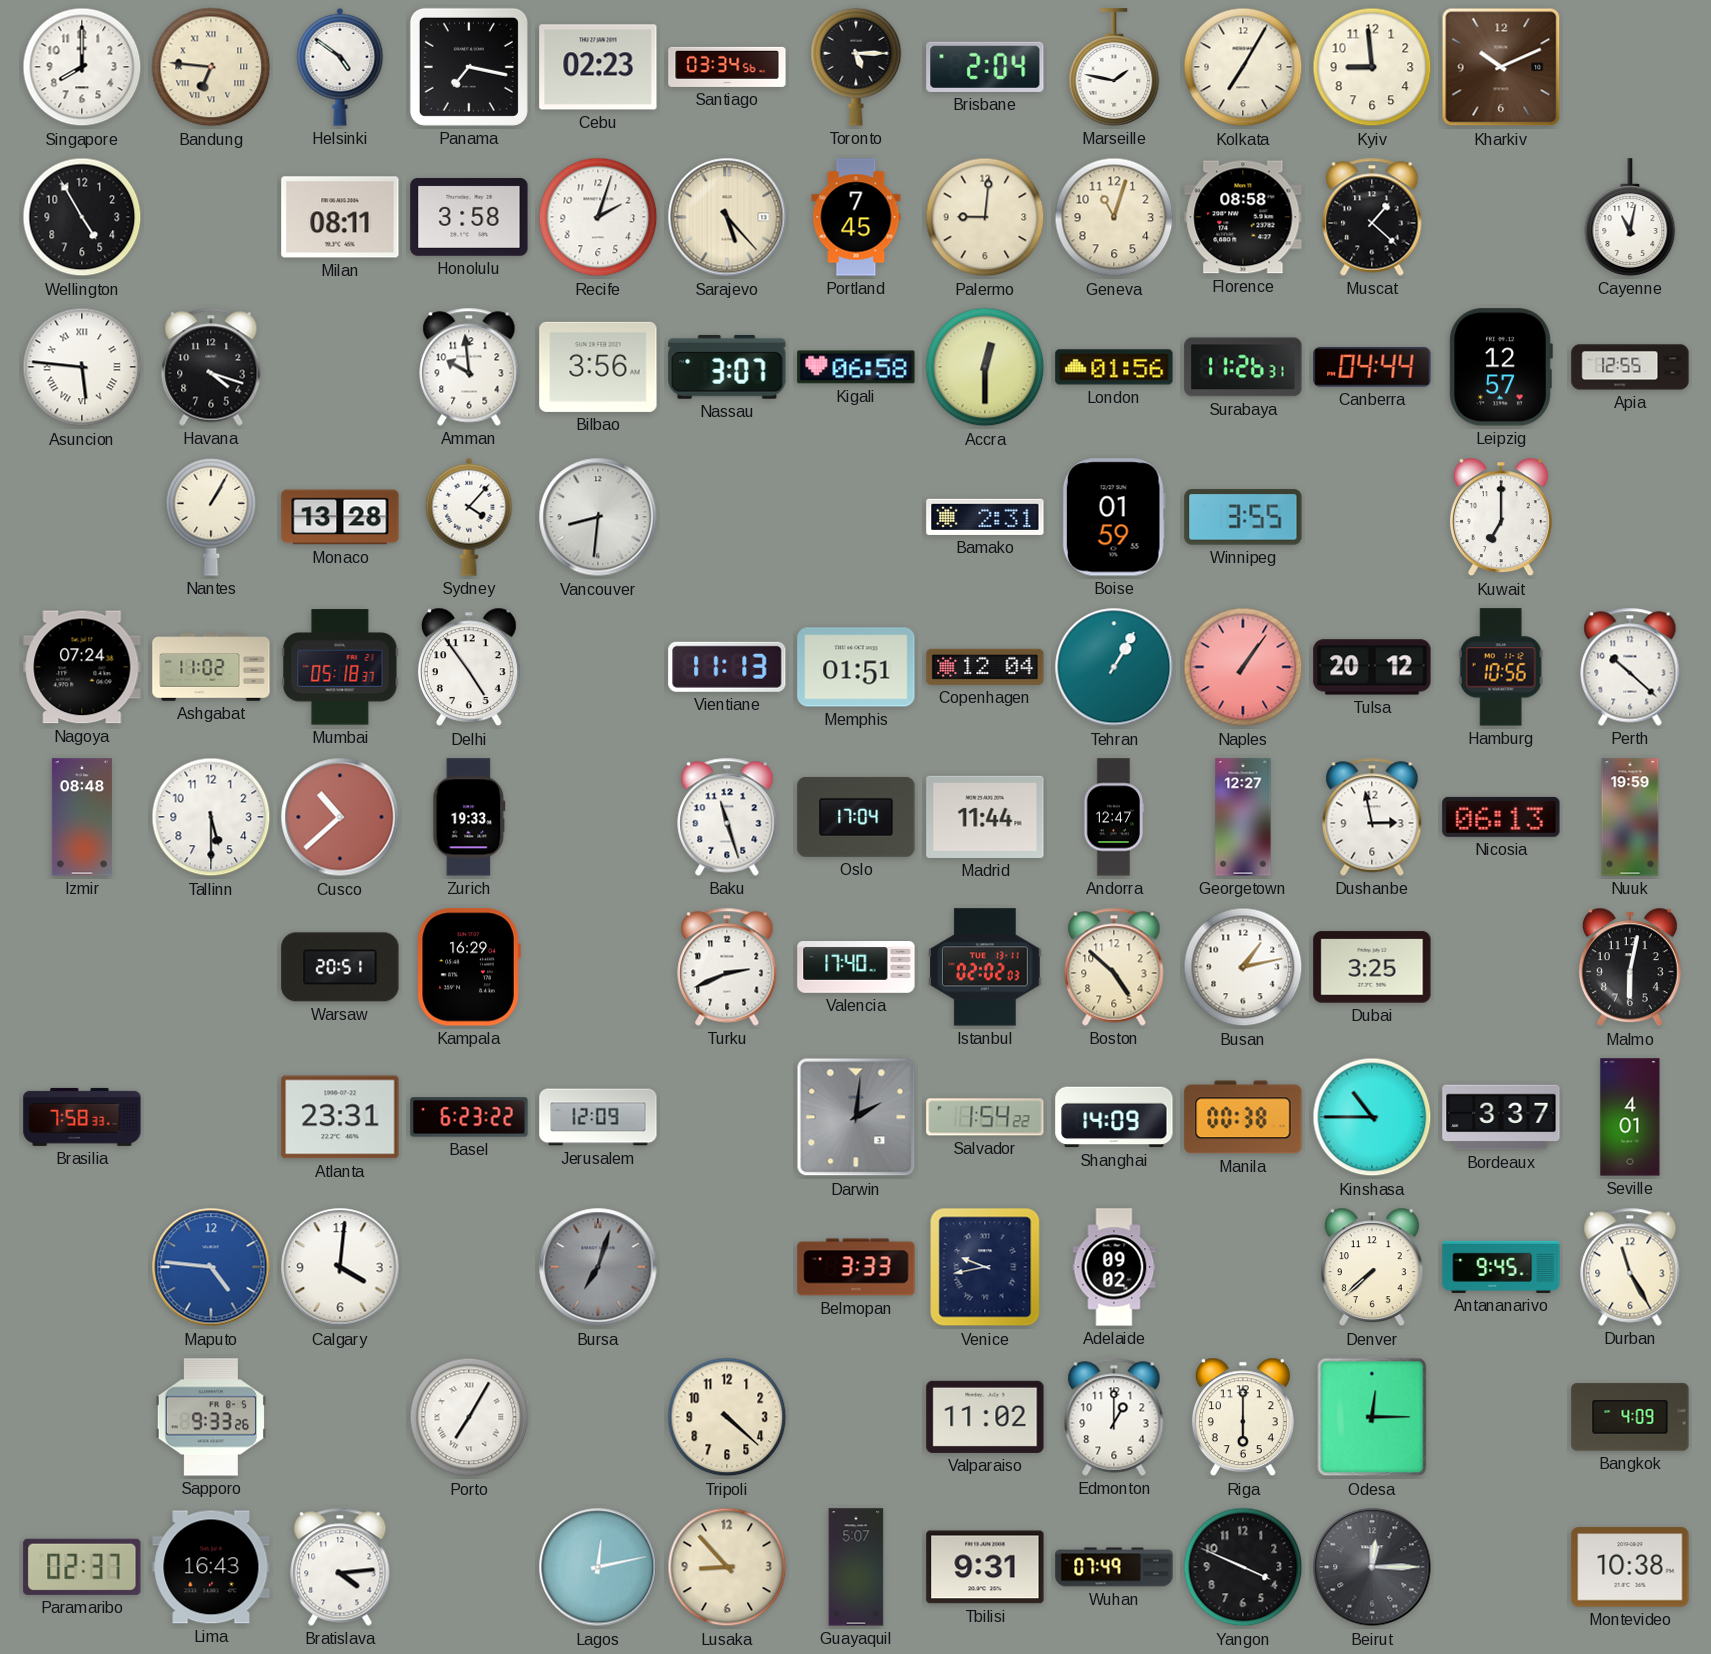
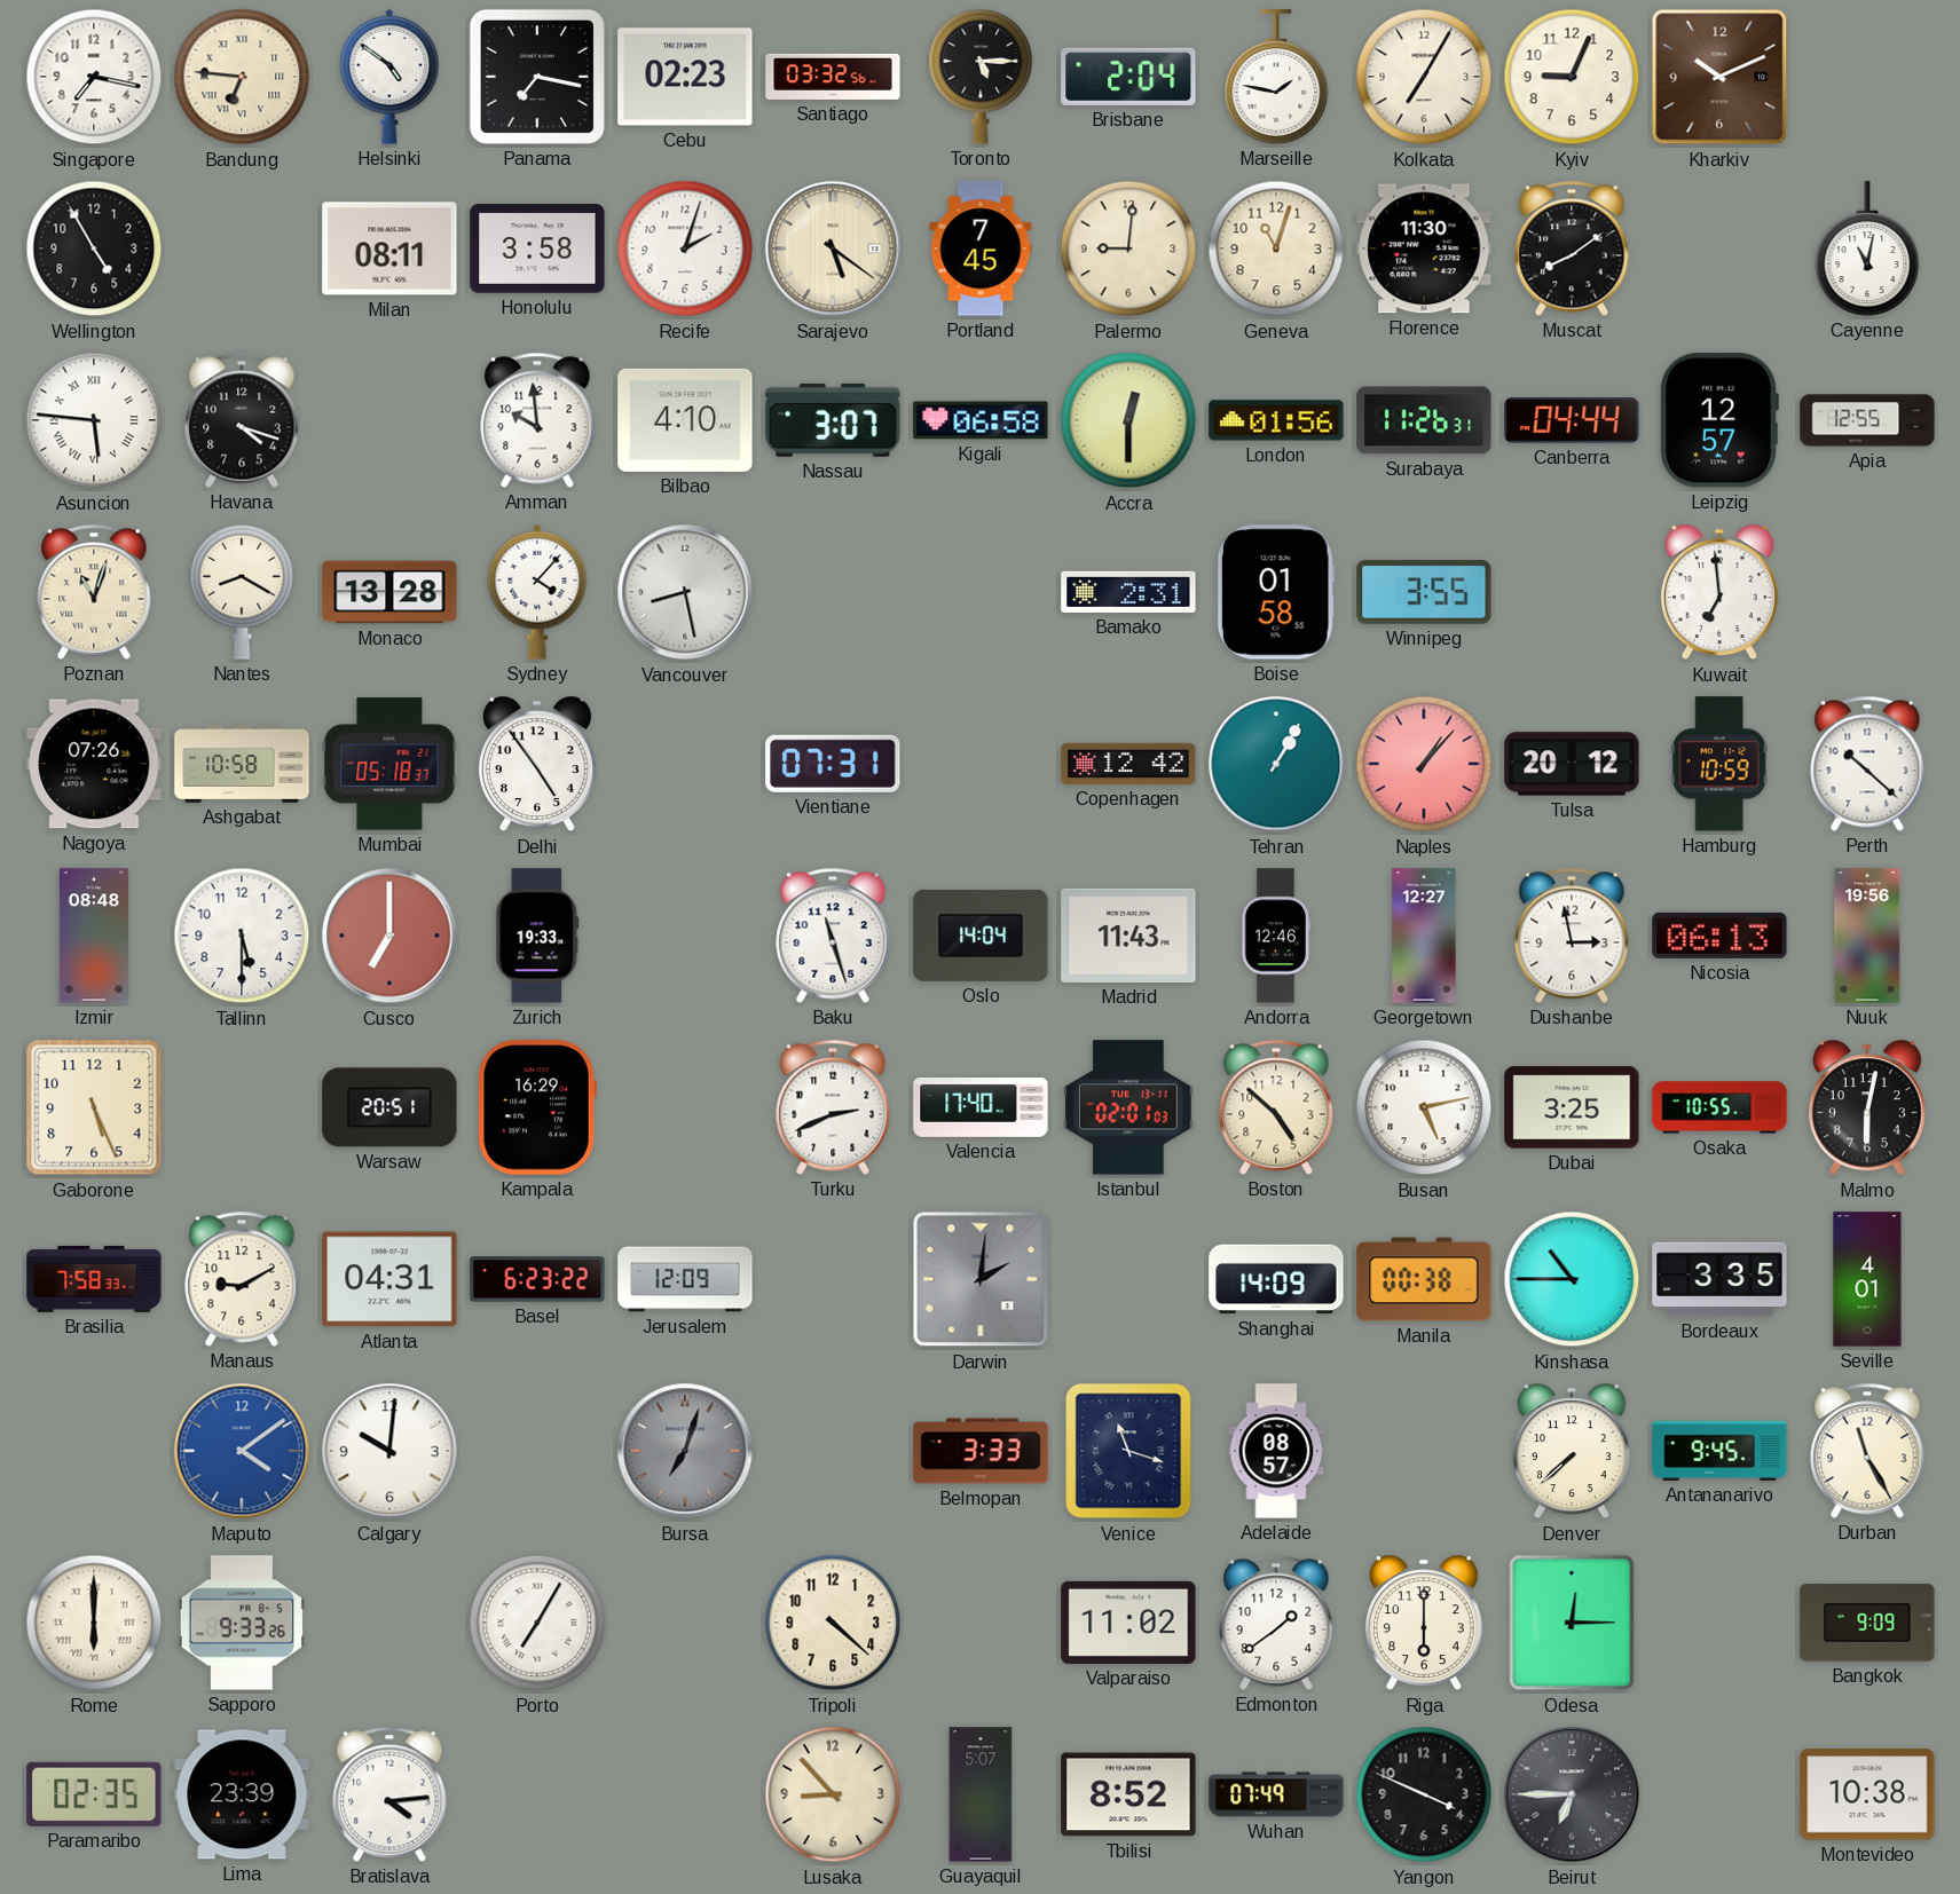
Singapore: 8:00 -> 7:17 (94, 77)
Santiago: 03:34 -> 03:32 (833, 77)
Kyiv: 8:59 -> 9:04 (1572, 77)
Sarajevo: 5:23 -> 5:21 (833, 248)
Florence: 08:58 -> 11:30 (1424, 248)
Muscat: 1:22 -> 8:09 (1572, 248)
Bilbao: 3:56 -> 4:10 (685, 420)
Poznan: none -> 11:03 (94, 592)
Nantes: 1:05 -> 8:20 (242, 592)
Vancouver: 8:31 -> 8:28 (685, 592)
Boise: 01:59 -> 01:58 (1276, 592)
Kuwait: 7:00 -> 6:59 (1719, 592)
Nagoya: 07:24 -> 07:26 (94, 764)
Ashgabat: 11:02 -> 10:58 (242, 765)
Vientiane: 11:13 -> 07:31 (833, 764)
Memphis: 01:51 -> none (856, 667)
Copenhagen: 12:04 -> 12:42 (1128, 764)
Naples: 1:06 -> 1:07 (1424, 764)
Hamburg: 10:56 -> 10:59 (1719, 764)
Cusco: 10:38 -> 7:00 (389, 936)
Oslo: 17:04 -> 14:04 (981, 936)
Madrid: 11:44 -> 11:43 (1128, 936)
Andorra: 12:47 -> 12:46 (1276, 936)
Nuuk: 19:59 -> 19:56 (1867, 936)
Gaborone: none -> 5:26 (94, 1107)
Istanbul: 02:02 -> 02:01 (1128, 1107)
Busan: 1:13 -> 5:13 (1424, 1107)
Osaka: none -> 10:55 (1719, 1107)
Manaus: none -> 9:10 (242, 1279)
Atlanta: 23:31 -> 04:31 (389, 1279)
Salvador: 1:54 -> none (985, 1117)
Bordeaux: 3:37 -> 3:35 (1719, 1279)
Maputo: 4:46 -> 4:09 (242, 1451)
Calgary: 4:01 -> 10:01 (389, 1451)
Venice: 9:43 -> 11:18 (1128, 1451)
Adelaide: 09:02 -> 08:57 (1276, 1451)
Rome: none -> 6:00 (94, 1623)
Edmonton: 1:00 -> 1:39 (1276, 1623)
Bangkok: 4:09 -> 9:09 (1867, 1623)
Paramaribo: 02:37 -> 02:35 (94, 1794)
Lima: 16:43 -> 23:39 (242, 1794)
Lagos: 12:13 -> none (598, 1567)
Tbilisi: 9:31 -> 8:52 (1128, 1794)
Beirut: 12:15 -> 6:45 (1572, 1794)
